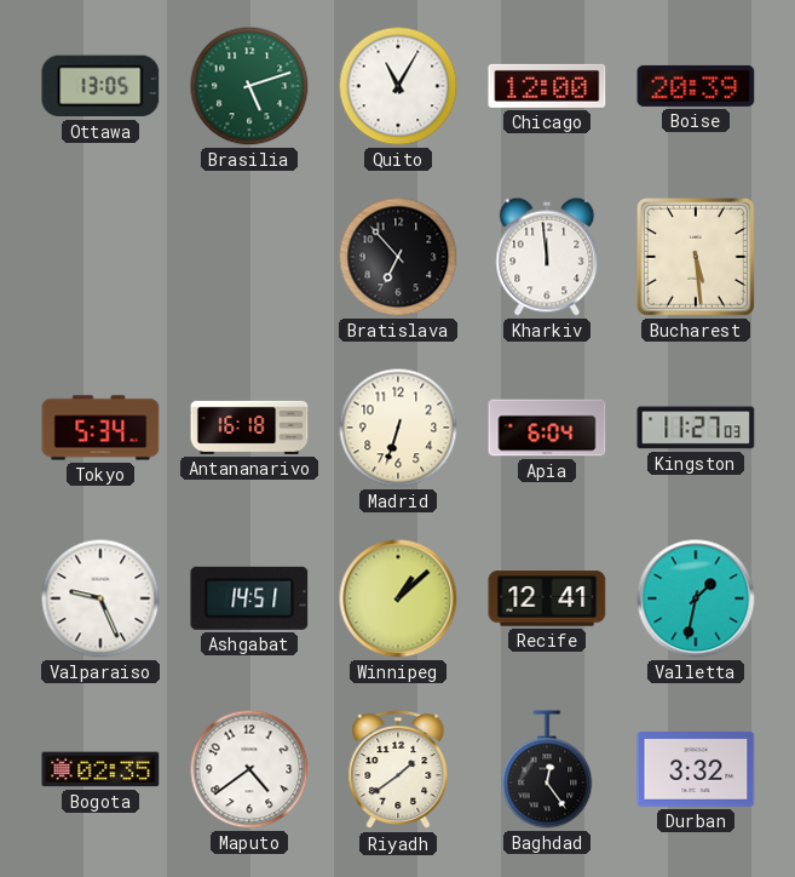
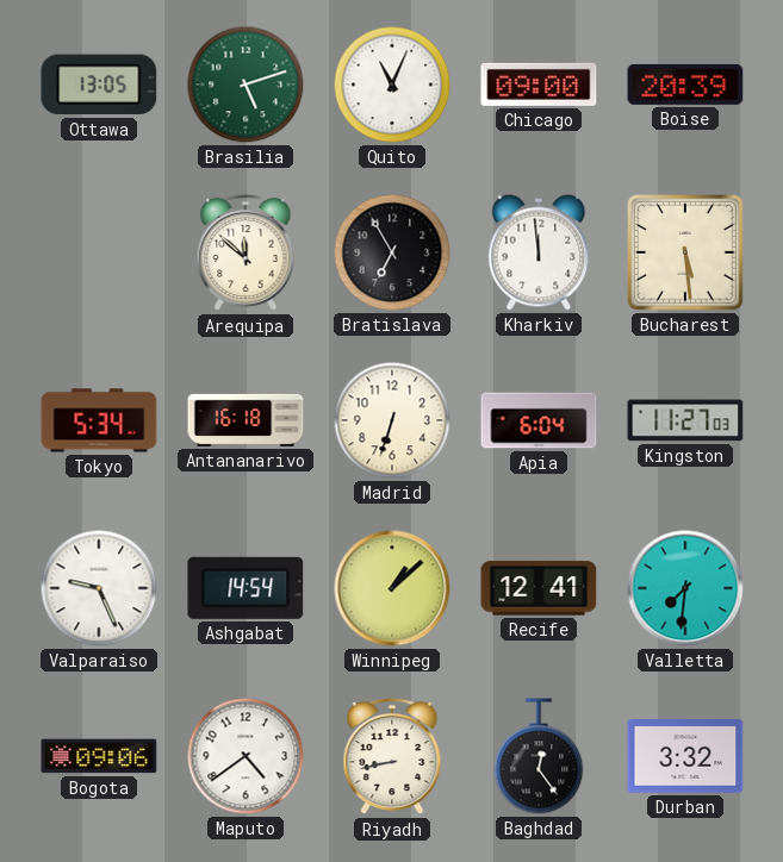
Quito: 11:05 -> 11:04 (392, 85)
Chicago: 12:00 -> 09:00 (539, 85)
Arequipa: none -> 11:52 (246, 252)
Bratislava: 6:53 -> 6:55 (392, 252)
Ashgabat: 14:51 -> 14:54 (246, 588)
Valletta: 1:32 -> 7:31 (685, 588)
Bogota: 02:35 -> 09:06 (99, 756)
Riyadh: 1:39 -> 8:43 (392, 756)
